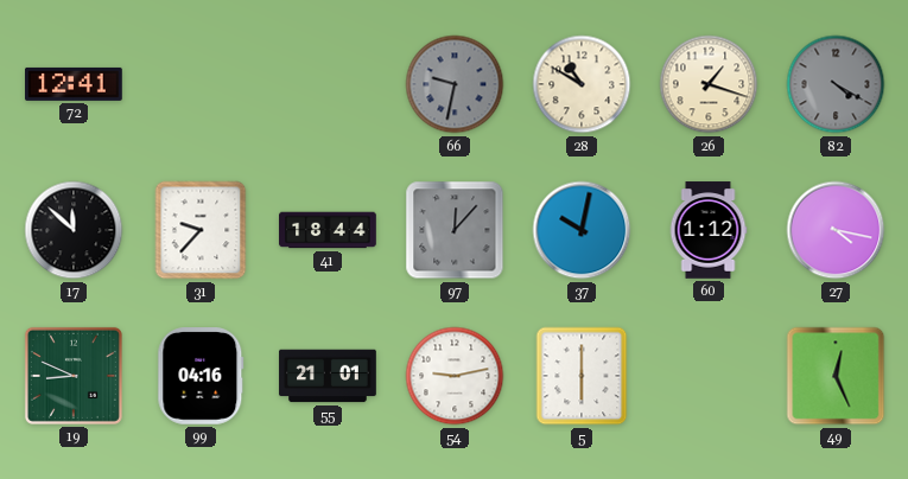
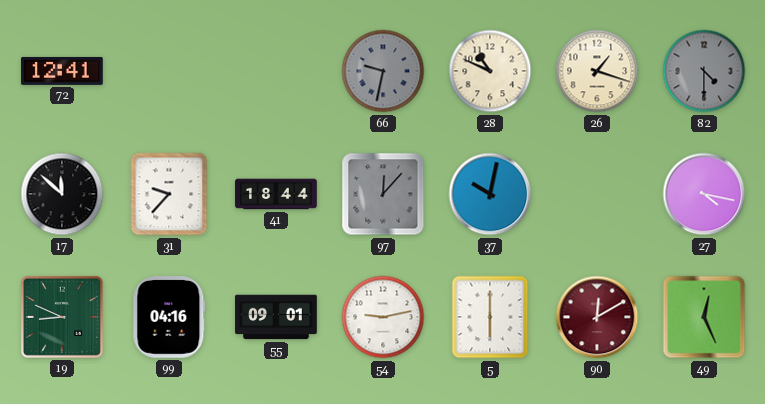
28: 10:50 -> 10:49 (490, 71)
82: 4:20 -> 4:30 (704, 71)
60: 1:12 -> none (709, 230)
55: 21:01 -> 09:01 (276, 317)
90: none -> 12:10 (597, 317)
